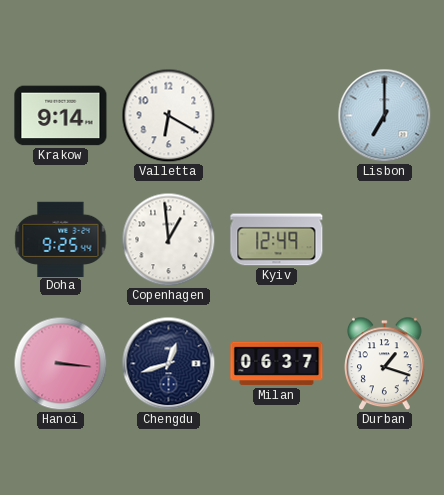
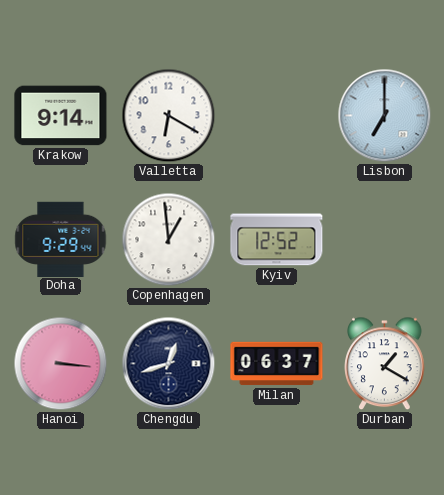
Doha: 9:25 -> 9:29 (61, 239)
Kyiv: 12:49 -> 12:52 (277, 240)
Durban: 1:18 -> 1:20 (385, 364)
